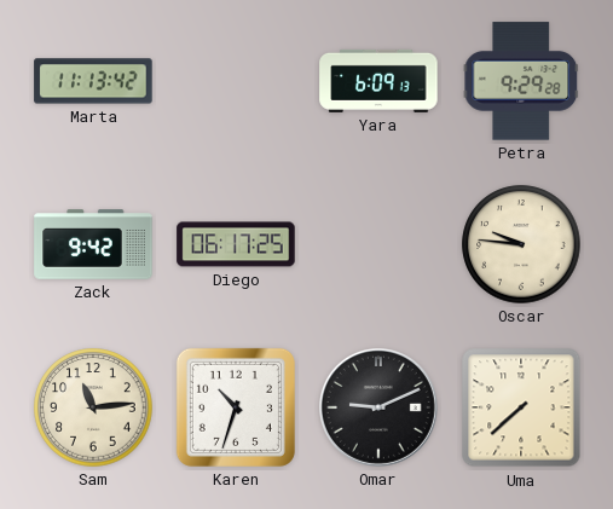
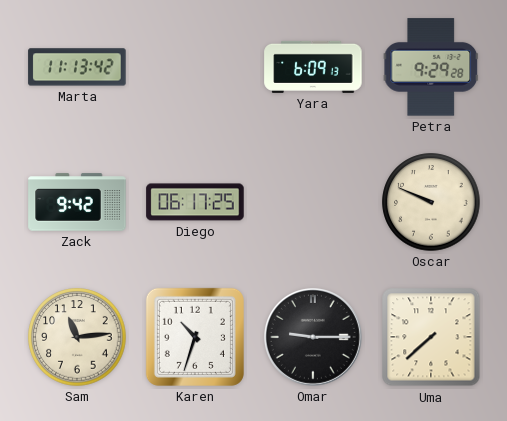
Oscar: 9:46 -> 9:49 (431, 202)
Omar: 9:11 -> 9:15 (313, 337)
